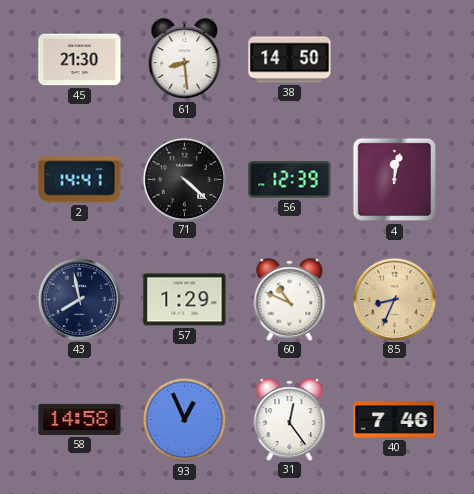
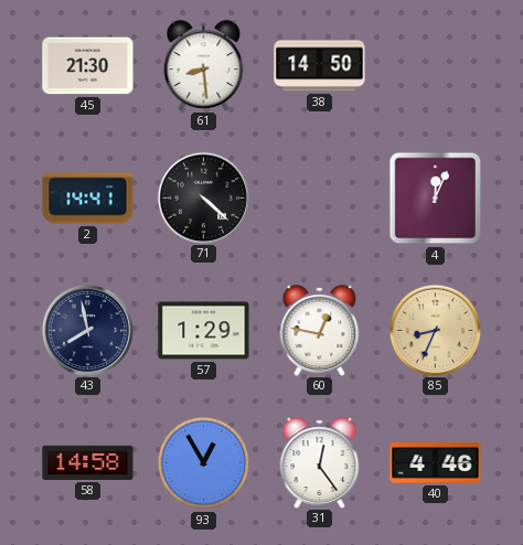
56: 12:39 -> none (290, 180)
4: 12:02 -> 12:04 (436, 199)
60: 10:49 -> 12:47 (320, 330)
93: 12:56 -> 12:55 (204, 463)
40: 7:46 -> 4:46 (436, 463)
